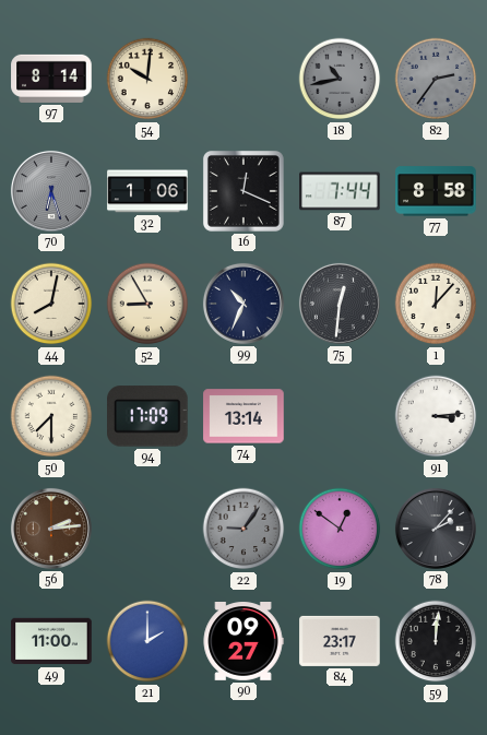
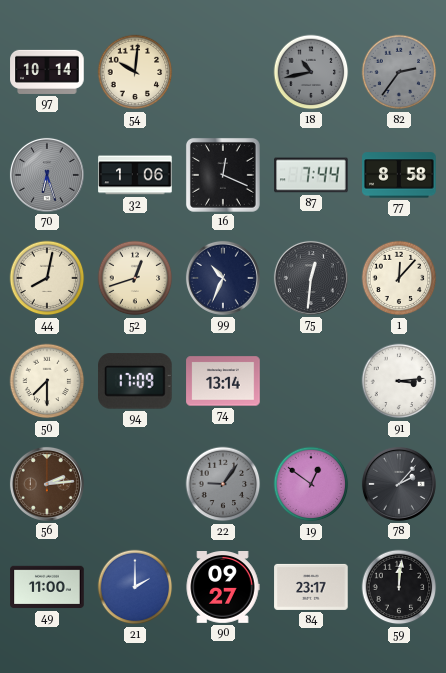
97: 8:14 -> 10:14 (47, 72)
52: 8:55 -> 12:42 (135, 278)
